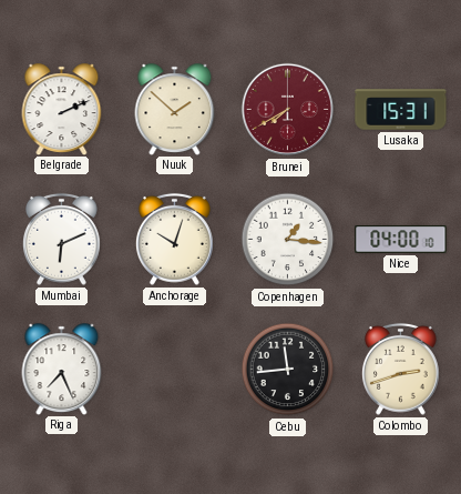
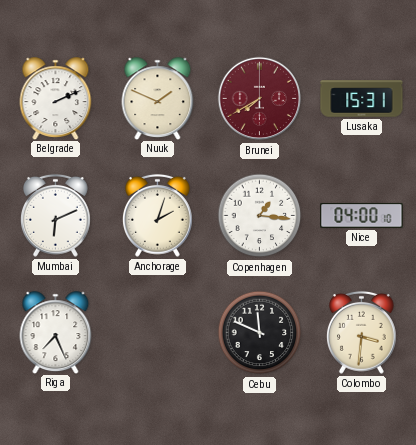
Nuuk: 1:52 -> 1:49 (158, 98)
Anchorage: 10:03 -> 2:03 (157, 215)
Cebu: 11:44 -> 11:49 (260, 333)
Colombo: 2:42 -> 3:31 (361, 332)
